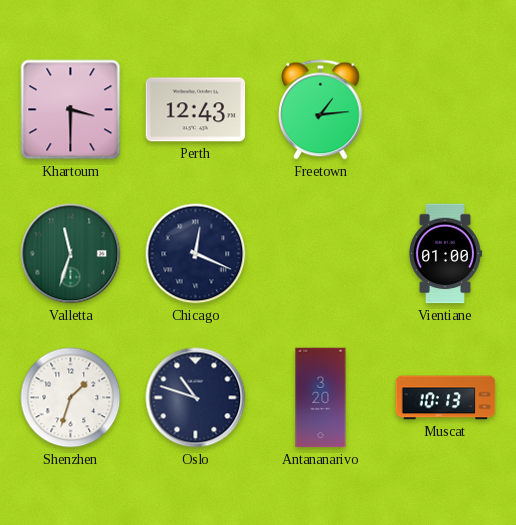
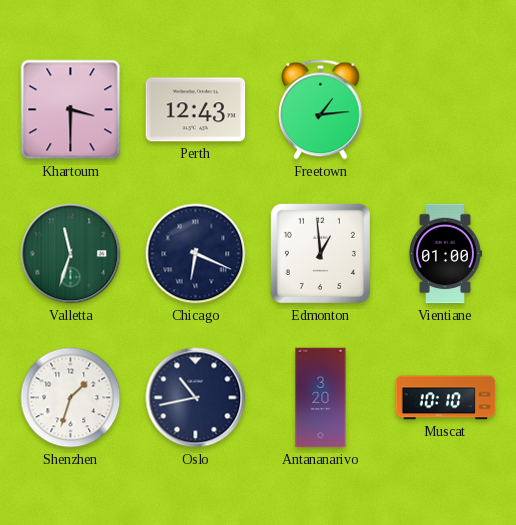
Chicago: 12:19 -> 6:19 (196, 254)
Edmonton: none -> 12:59 (320, 253)
Oslo: 10:48 -> 10:43 (196, 398)
Muscat: 10:13 -> 10:10 (446, 398)
